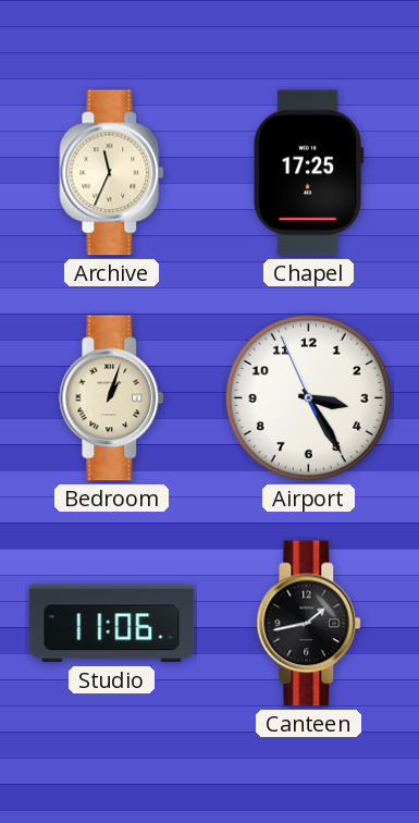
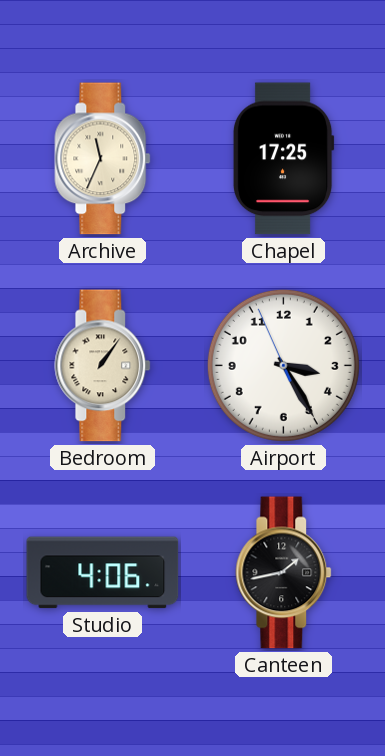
Bedroom: 1:03 -> 1:06 (103, 366)
Studio: 11:06 -> 4:06 (103, 573)
